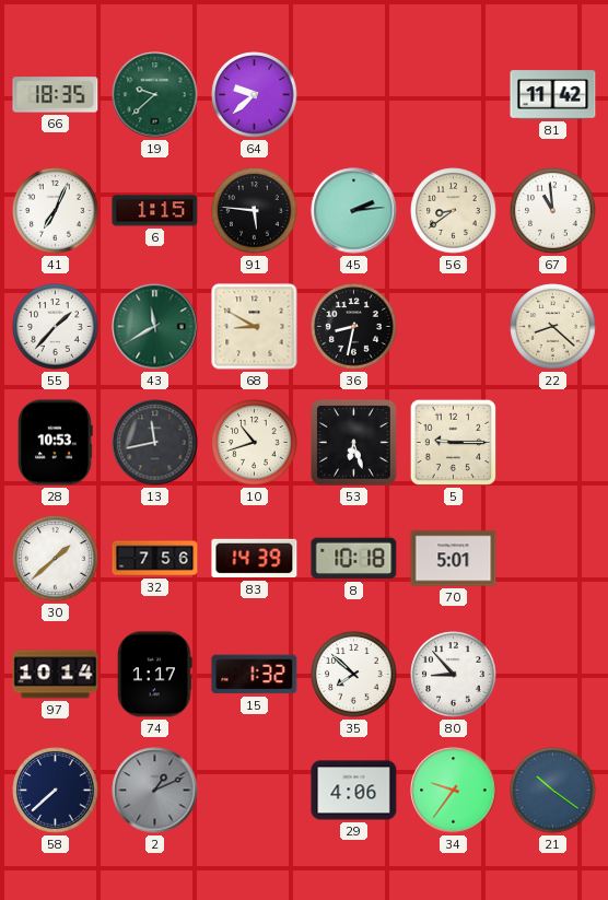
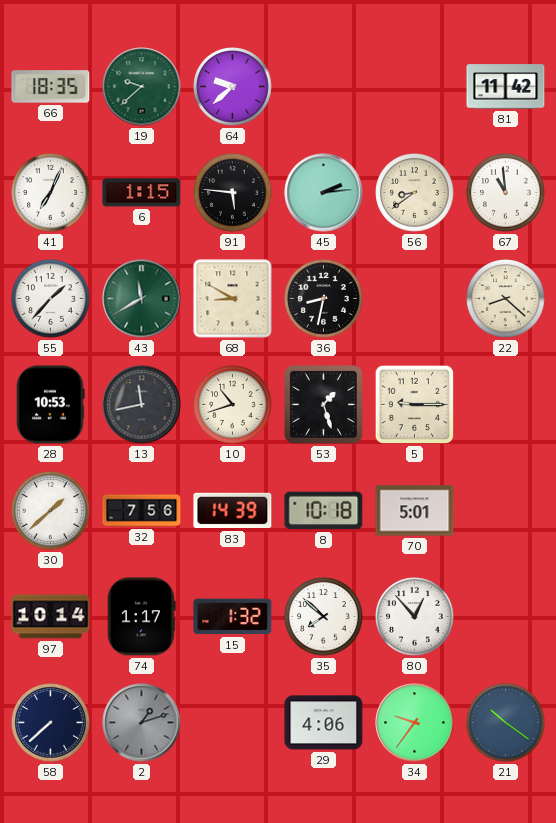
53: 6:27 -> 1:27 (324, 405)
80: 8:53 -> 12:53 (415, 617)
2: 1:11 -> 1:12 (142, 723)
